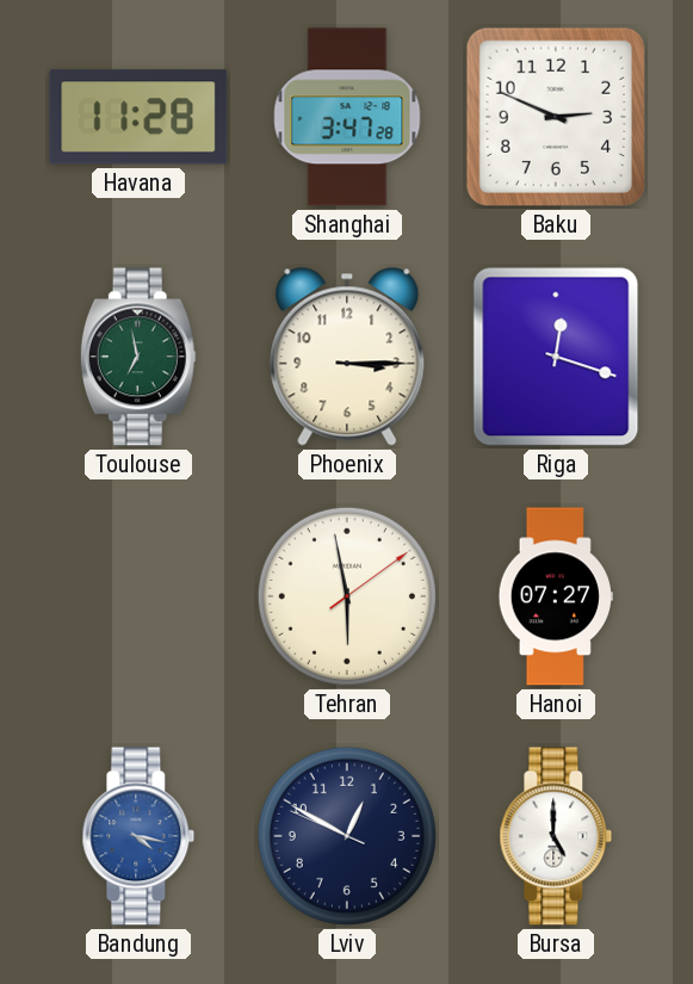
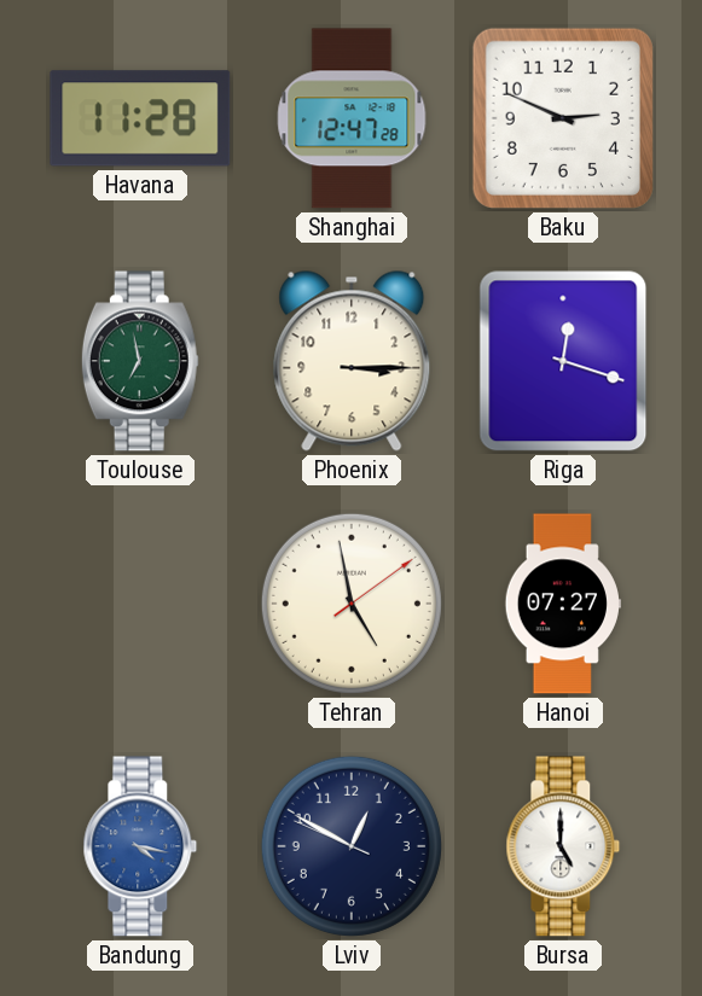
Shanghai: 3:47 -> 12:47 (352, 118)
Tehran: 5:58 -> 4:58 (352, 604)
